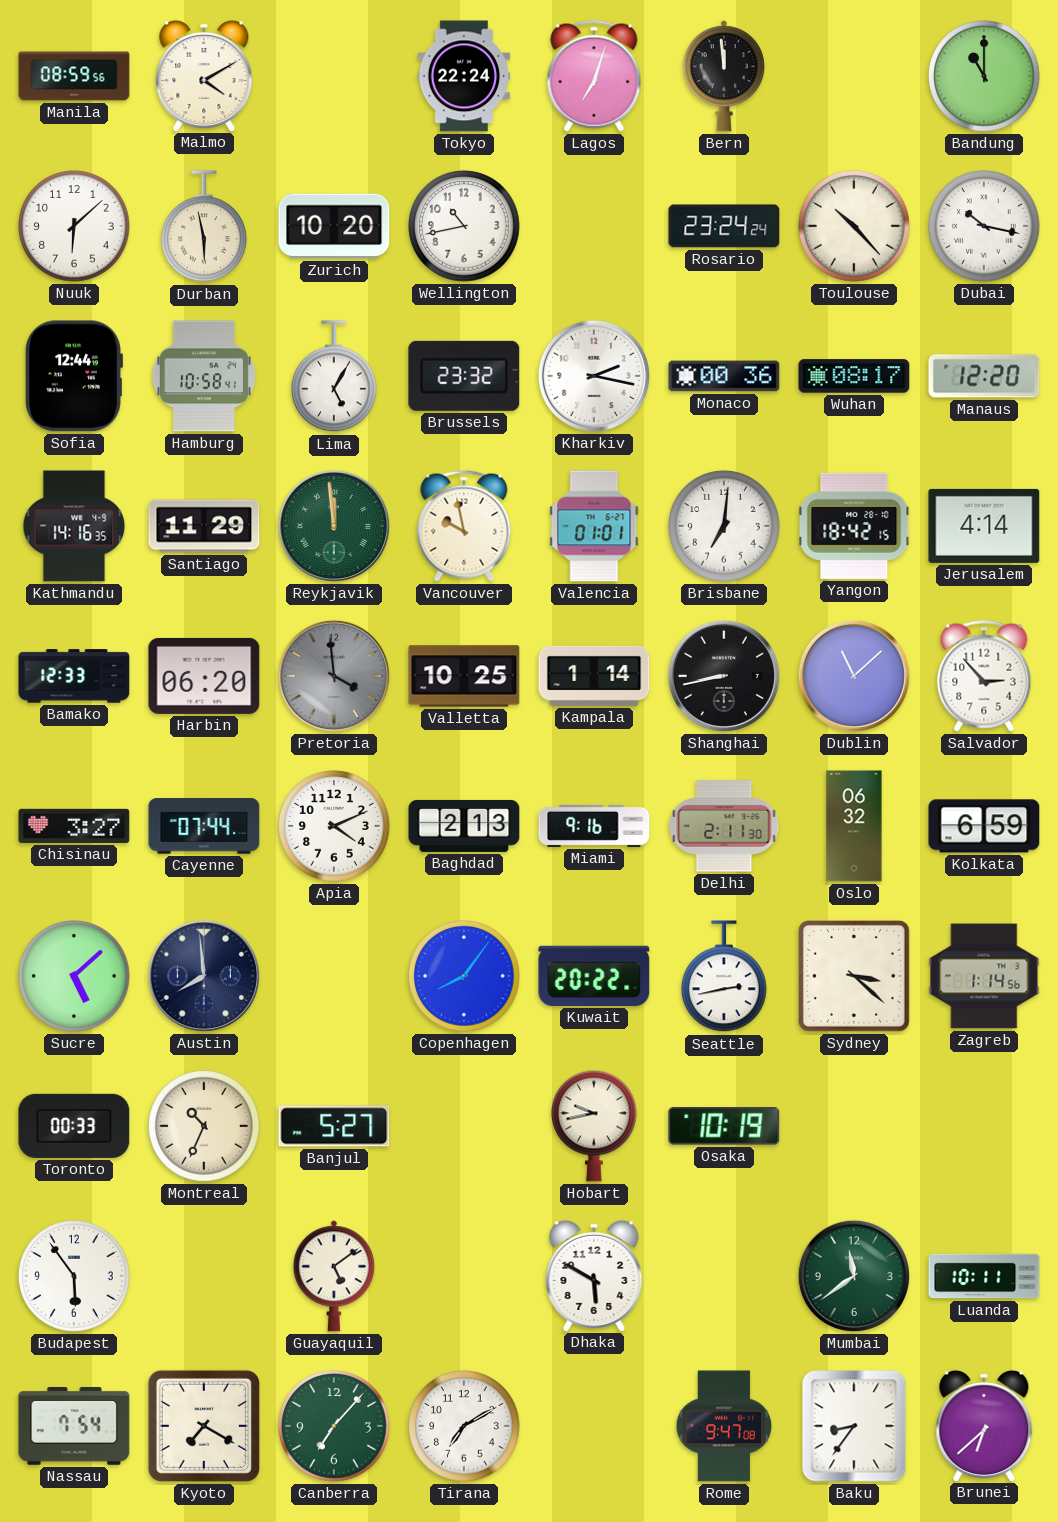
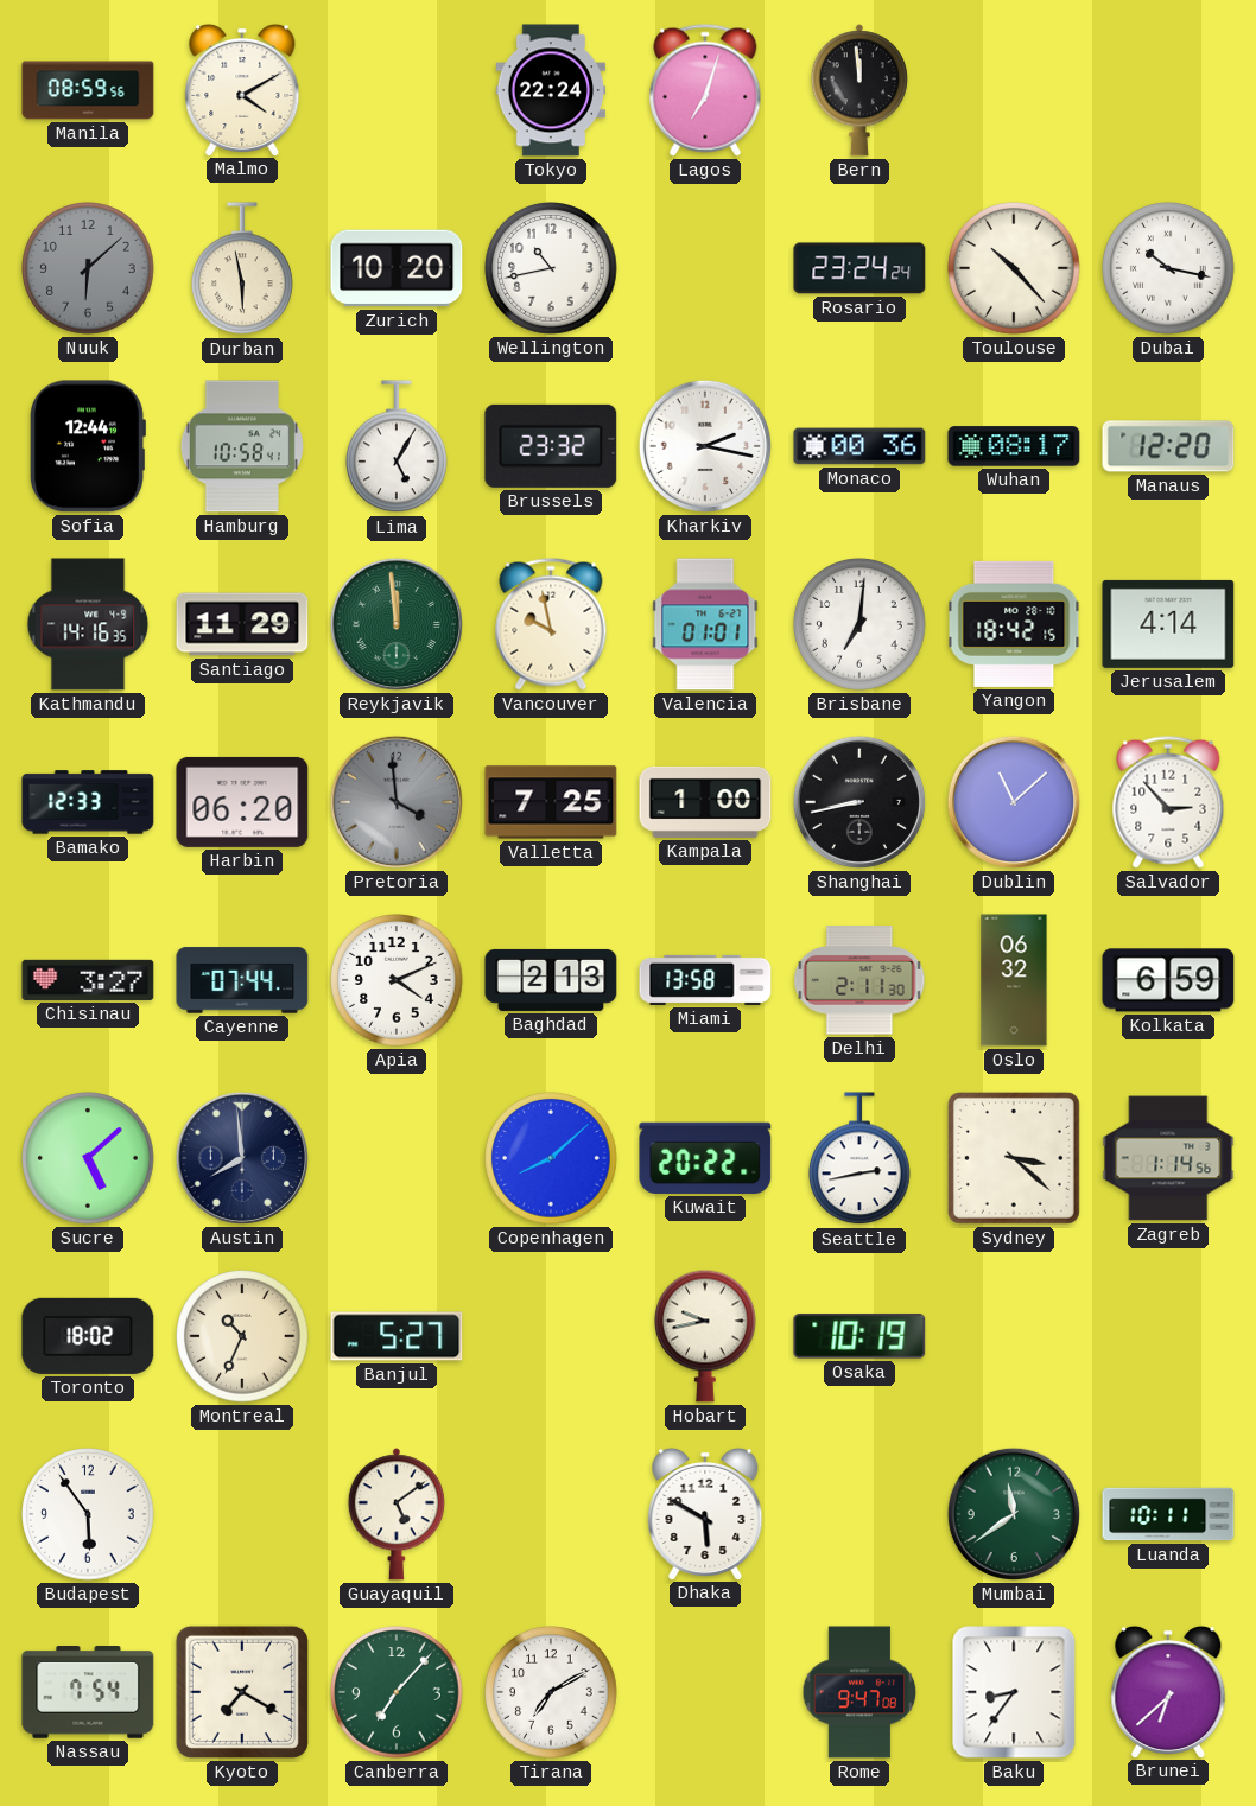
Bandung: 11:00 -> none (984, 76)
Nuuk dial: white -> grey (88, 268)
Valletta: 10:25 -> 7:25 (551, 802)
Kampala: 1:14 -> 1:00 (705, 802)
Miami: 9:16 -> 13:58 (705, 980)
Copenhagen: 8:06 -> 8:08 (551, 1158)
Toronto: 00:33 -> 18:02 (88, 1336)
